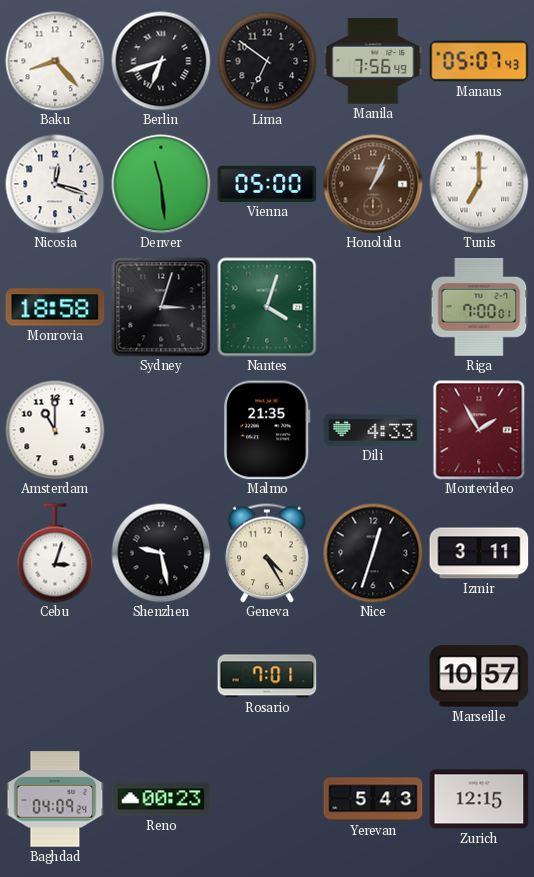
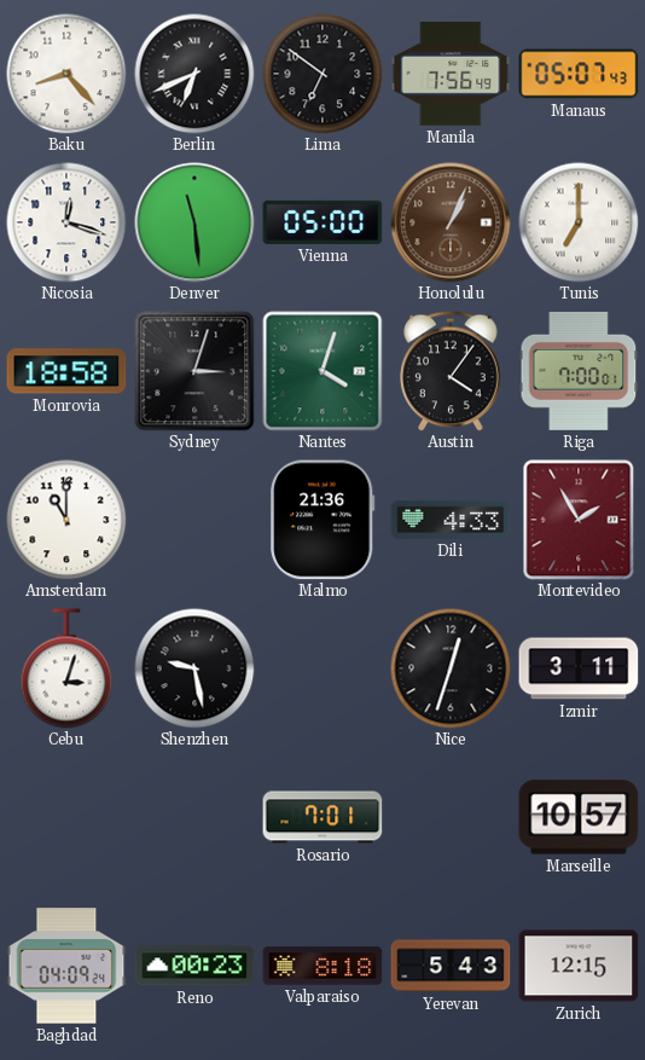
Berlin: 6:42 -> 6:41 (194, 74)
Austin: none -> 4:06 (451, 371)
Malmo: 21:35 -> 21:36 (322, 520)
Geneva: 4:25 -> none (267, 553)
Valparaiso: none -> 8:18 (322, 966)
